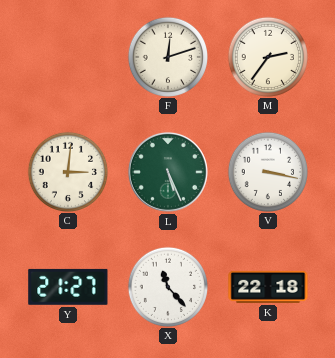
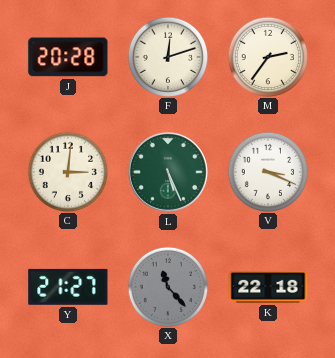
J: none -> 20:28 (68, 57)
V: 3:17 -> 3:19 (267, 171)
X dial: white -> grey (167, 286)
